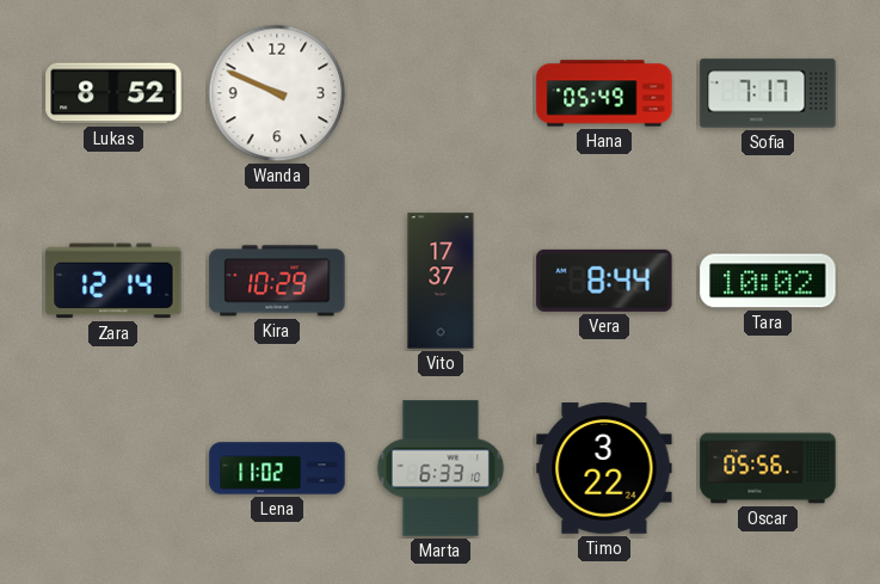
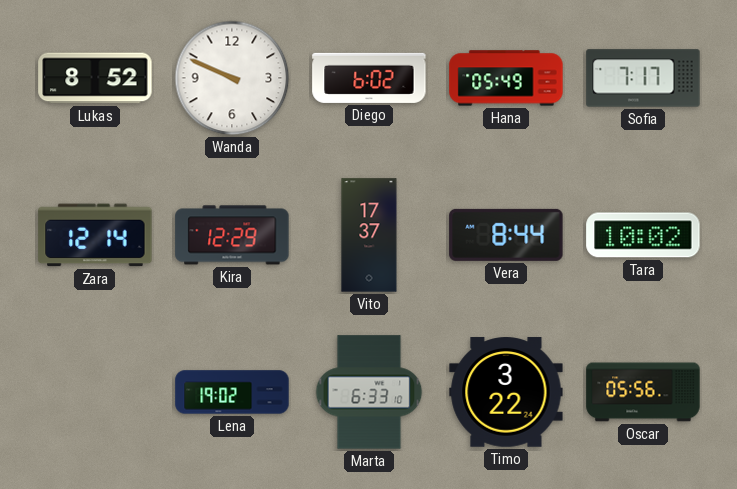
Diego: none -> 6:02 (369, 78)
Kira: 10:29 -> 12:29 (232, 235)
Lena: 11:02 -> 19:02 (232, 392)
